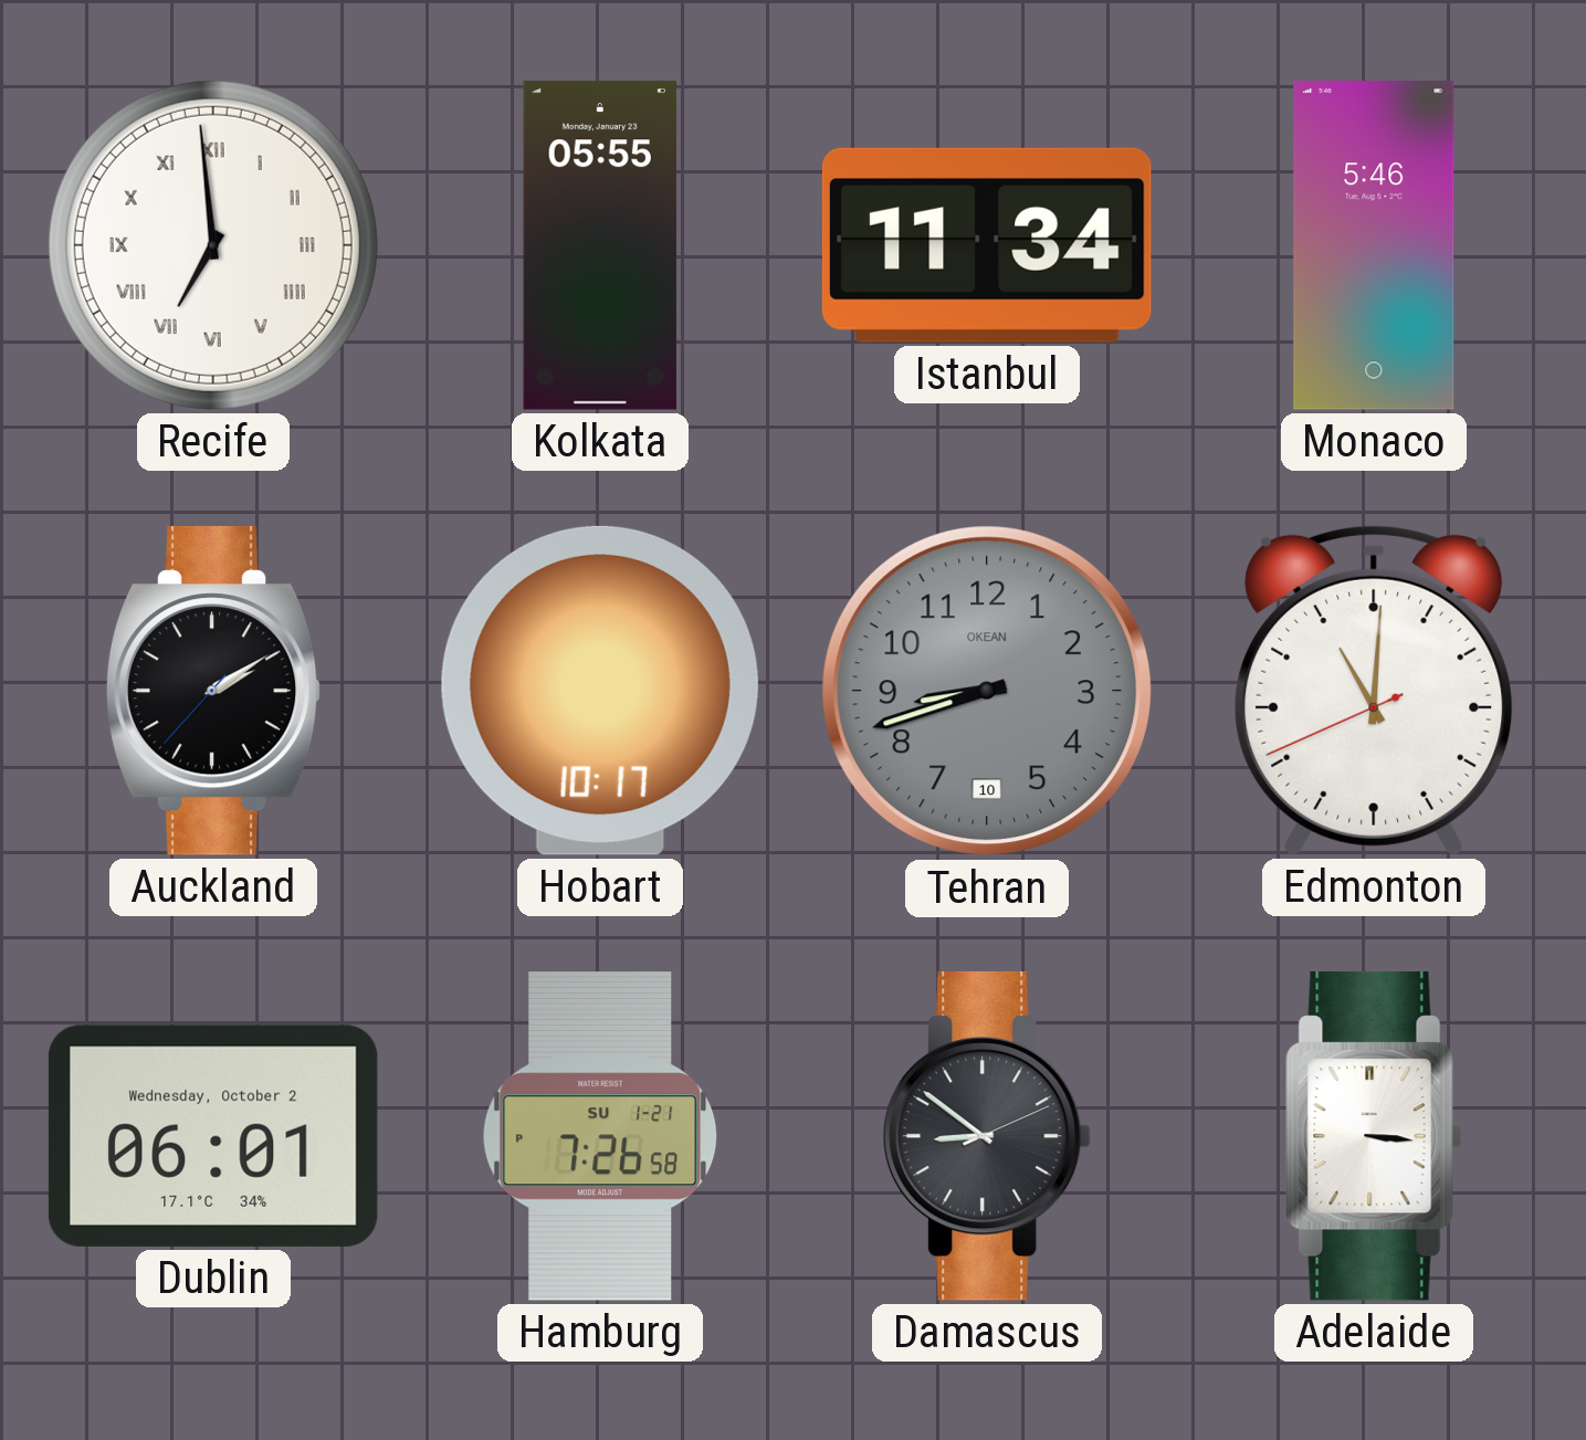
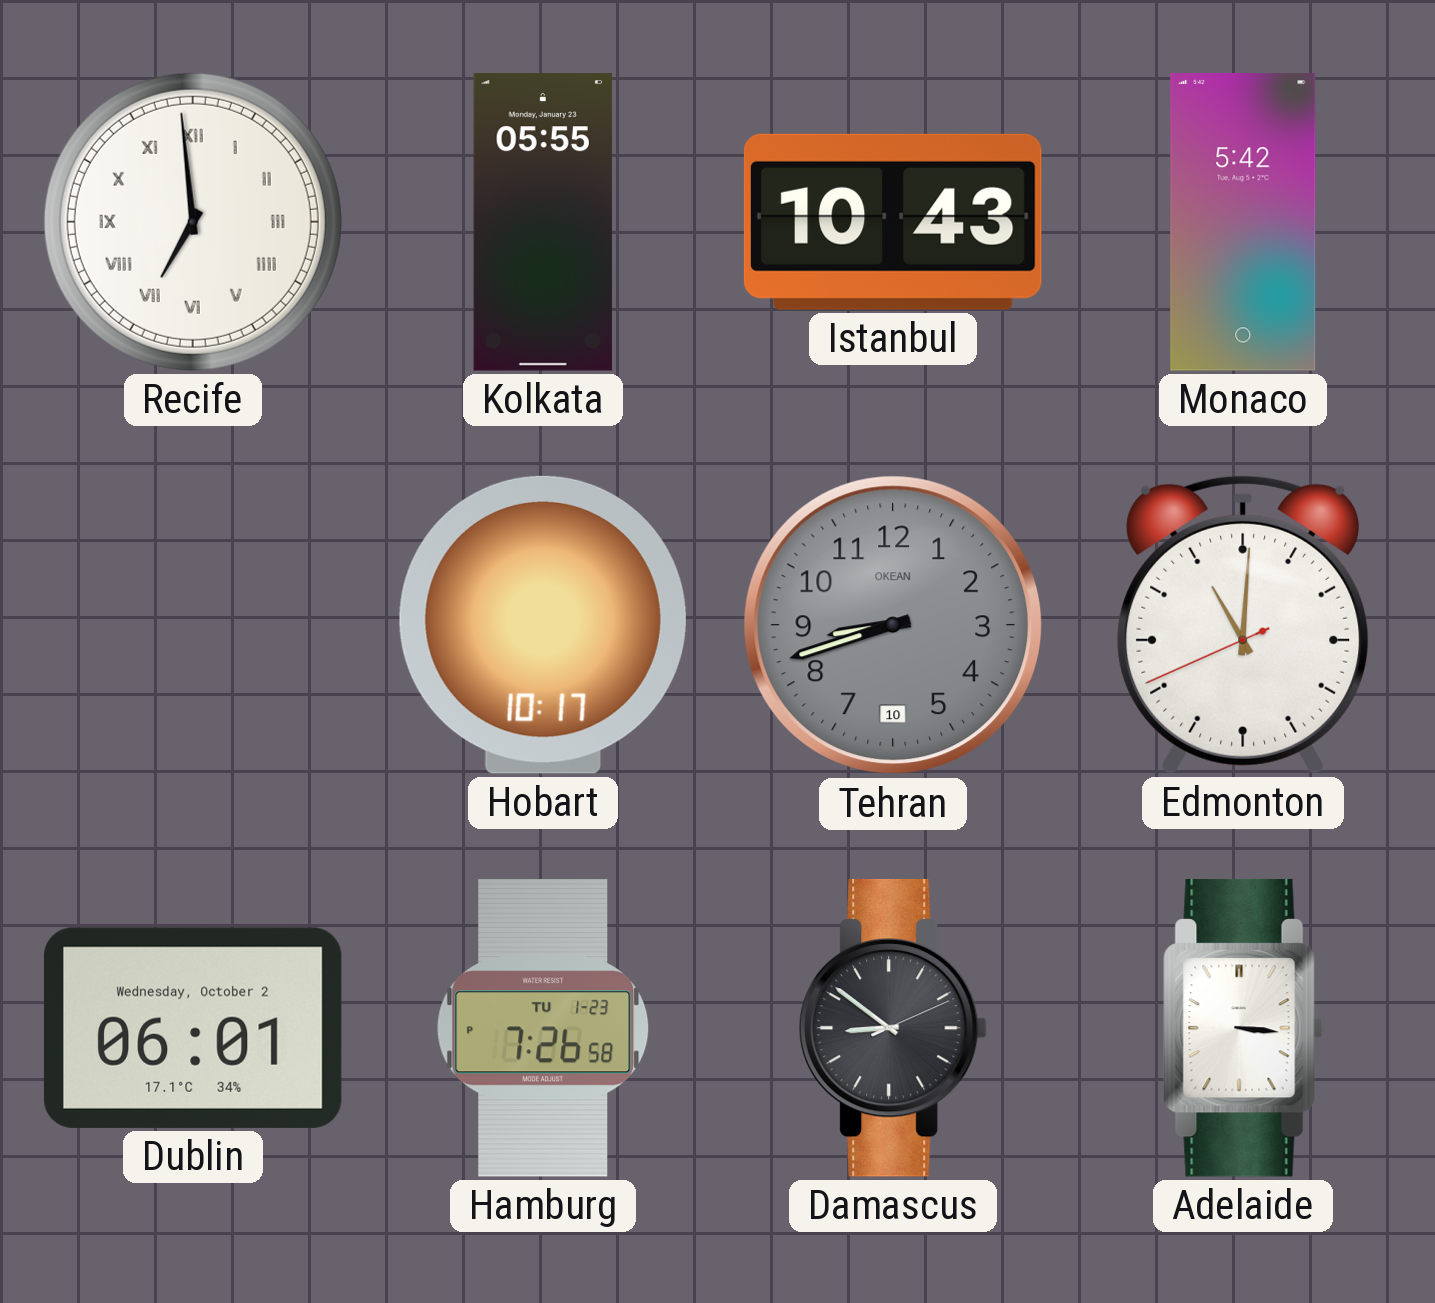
Istanbul: 11:34 -> 10:43 (893, 222)
Monaco: 5:46 -> 5:42 (1243, 222)
Auckland: 2:09 -> none (213, 691)
Hamburg date: SU 1-21 -> TU 1-23 (543, 1029)
